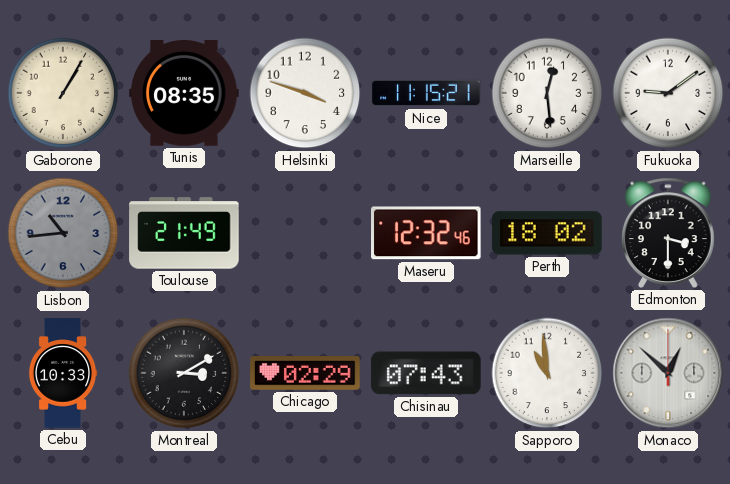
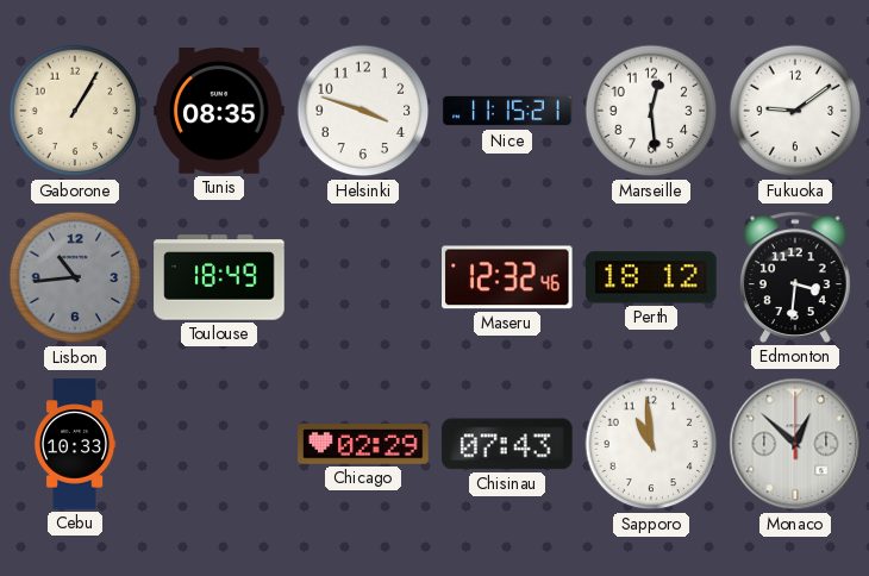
Toulouse: 21:49 -> 18:49 (219, 277)
Perth: 18:02 -> 18:12 (651, 277)
Edmonton: 3:30 -> 3:31 (796, 277)
Montreal: 3:10 -> none (184, 373)
